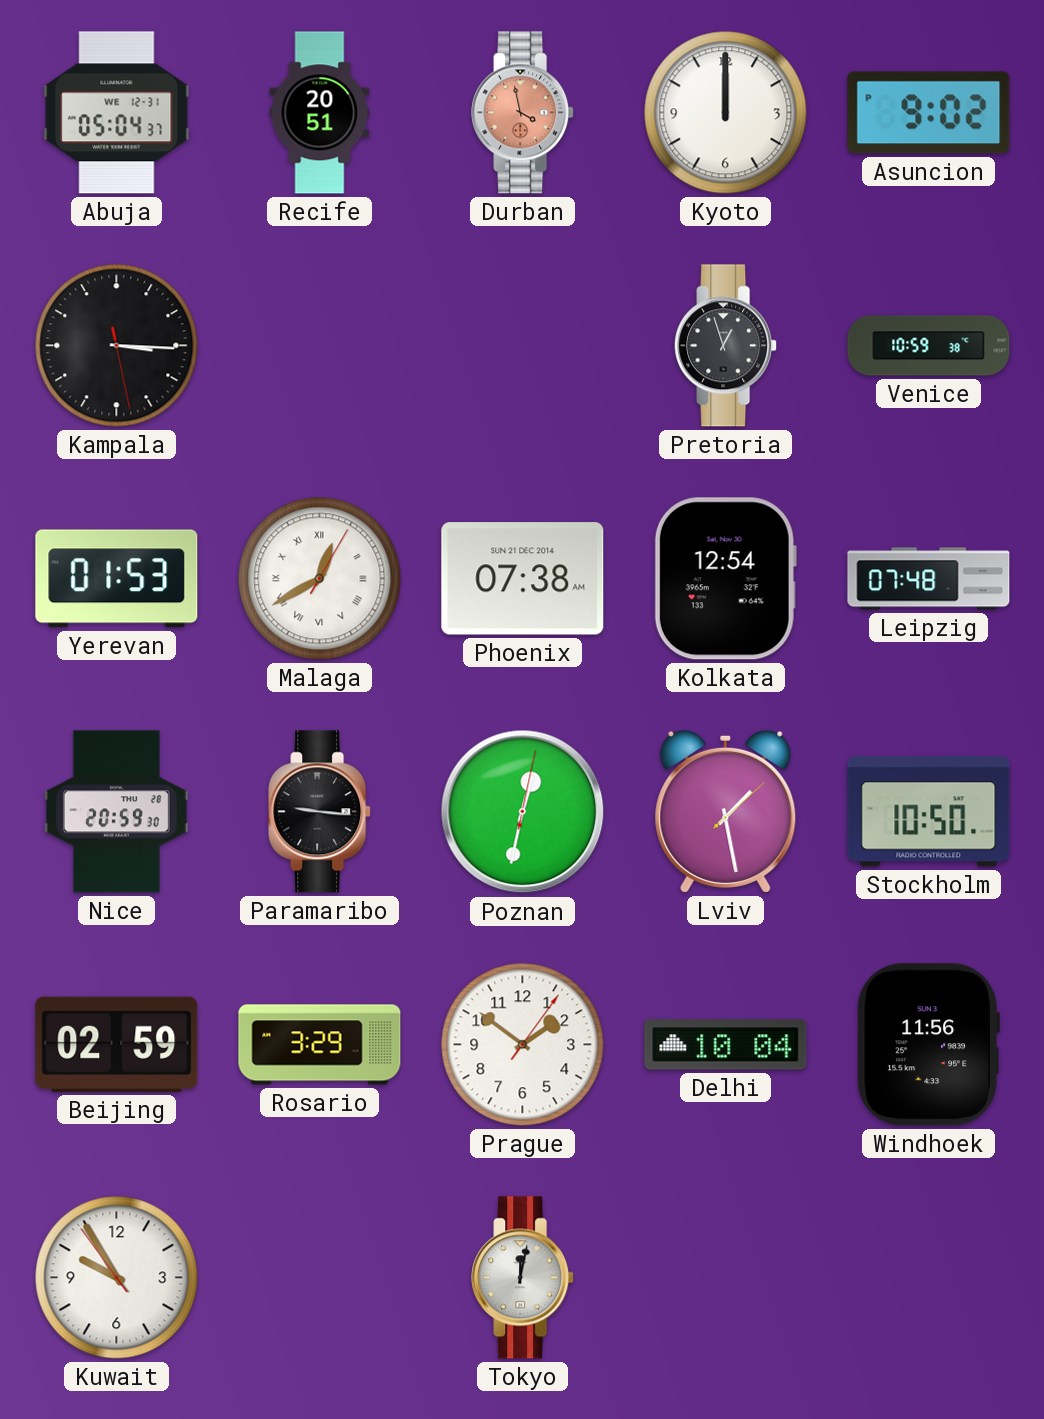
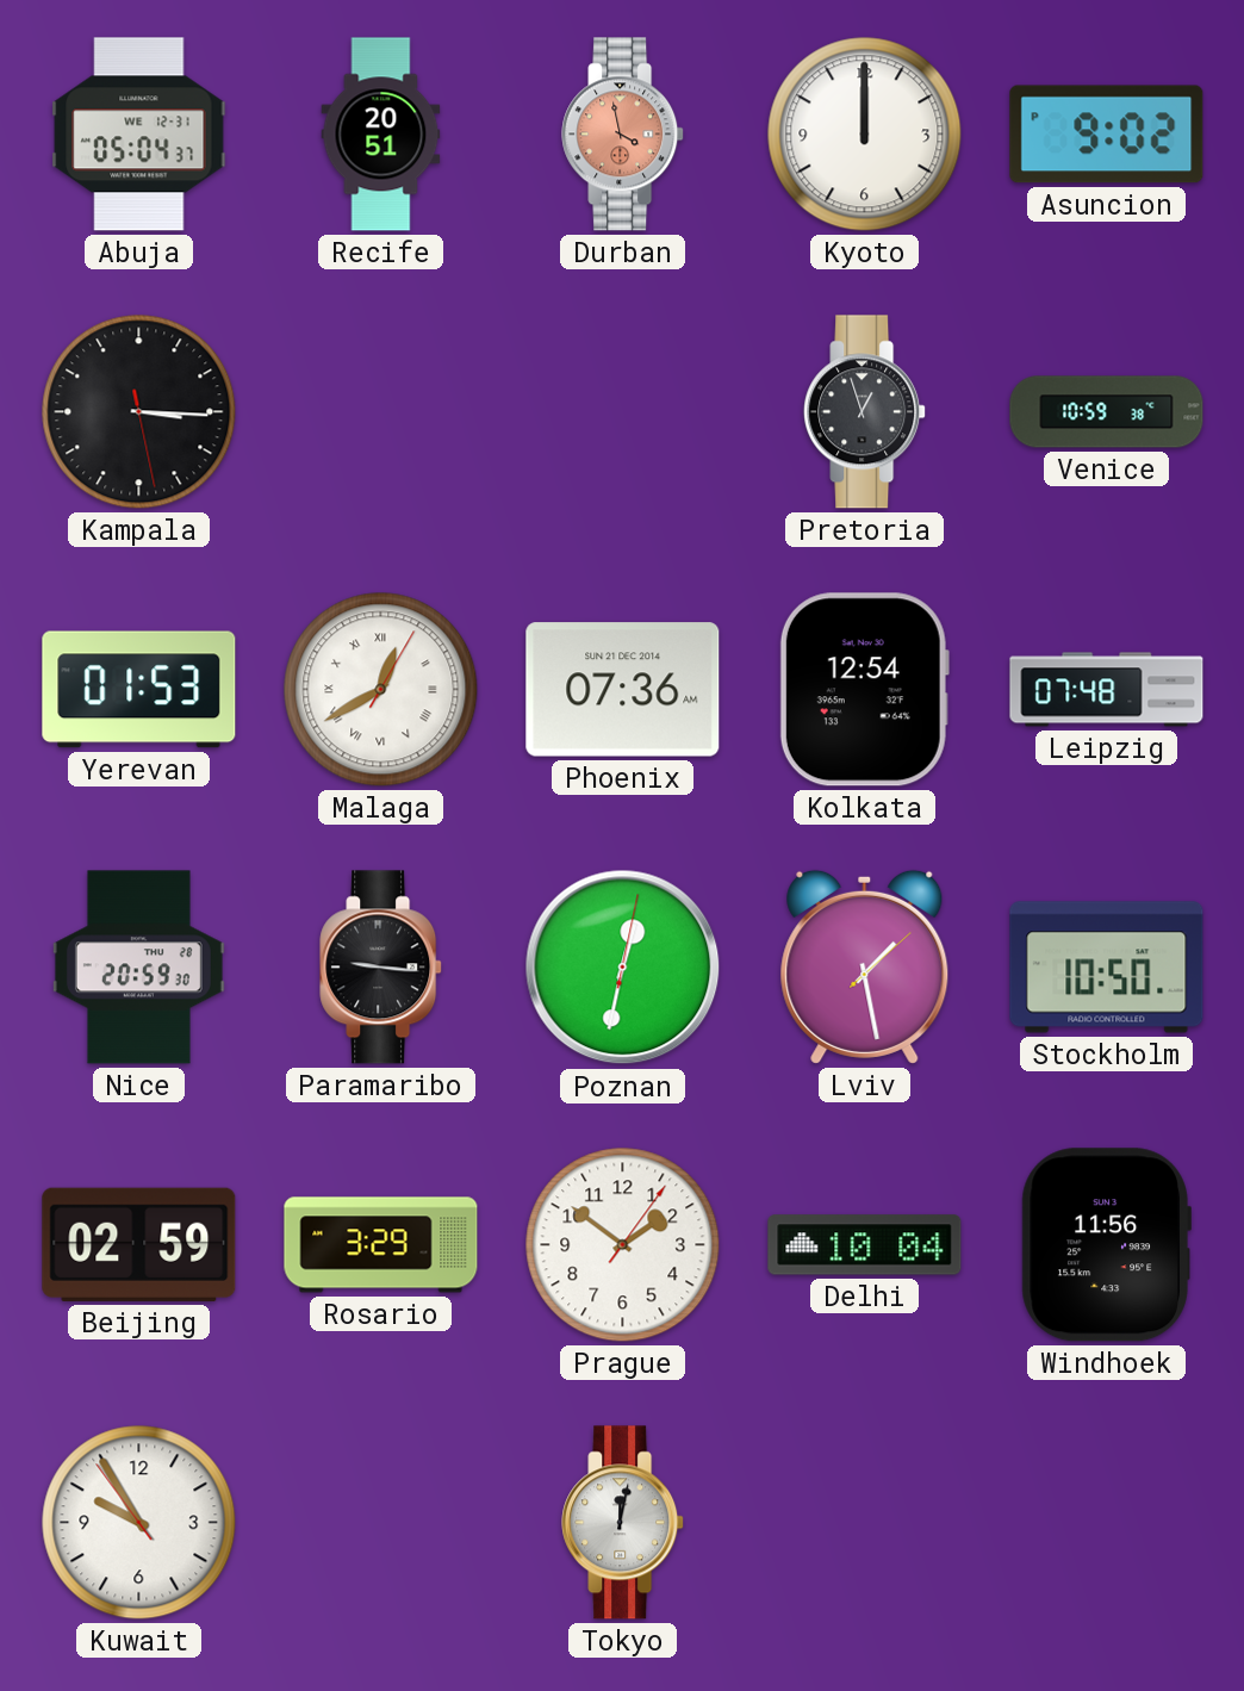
Phoenix: 07:38 -> 07:36 (623, 690)
